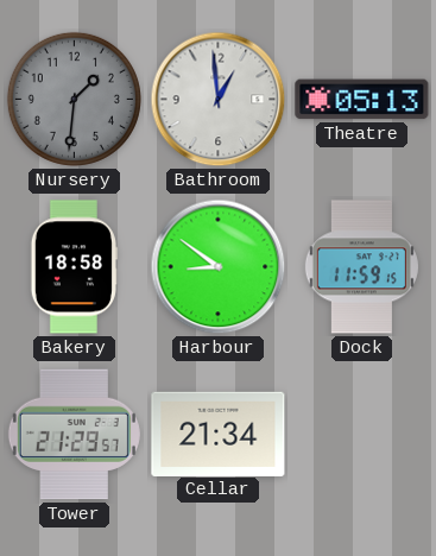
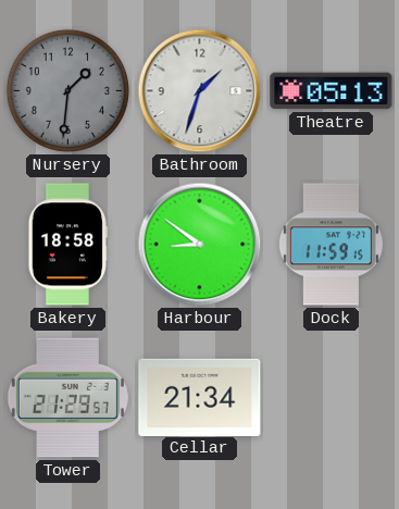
Bathroom: 12:59 -> 1:33 (200, 91)
